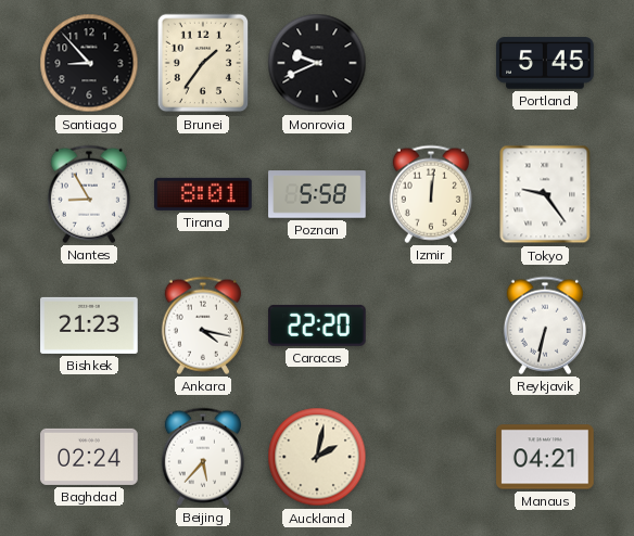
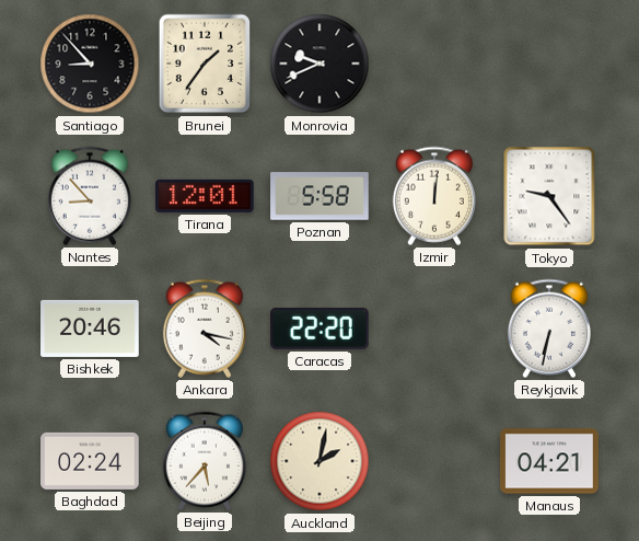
Portland: 5:45 -> none (545, 63)
Nantes: 8:55 -> 8:53 (90, 196)
Tirana: 8:01 -> 12:01 (205, 196)
Bishkek: 21:23 -> 20:46 (90, 329)
